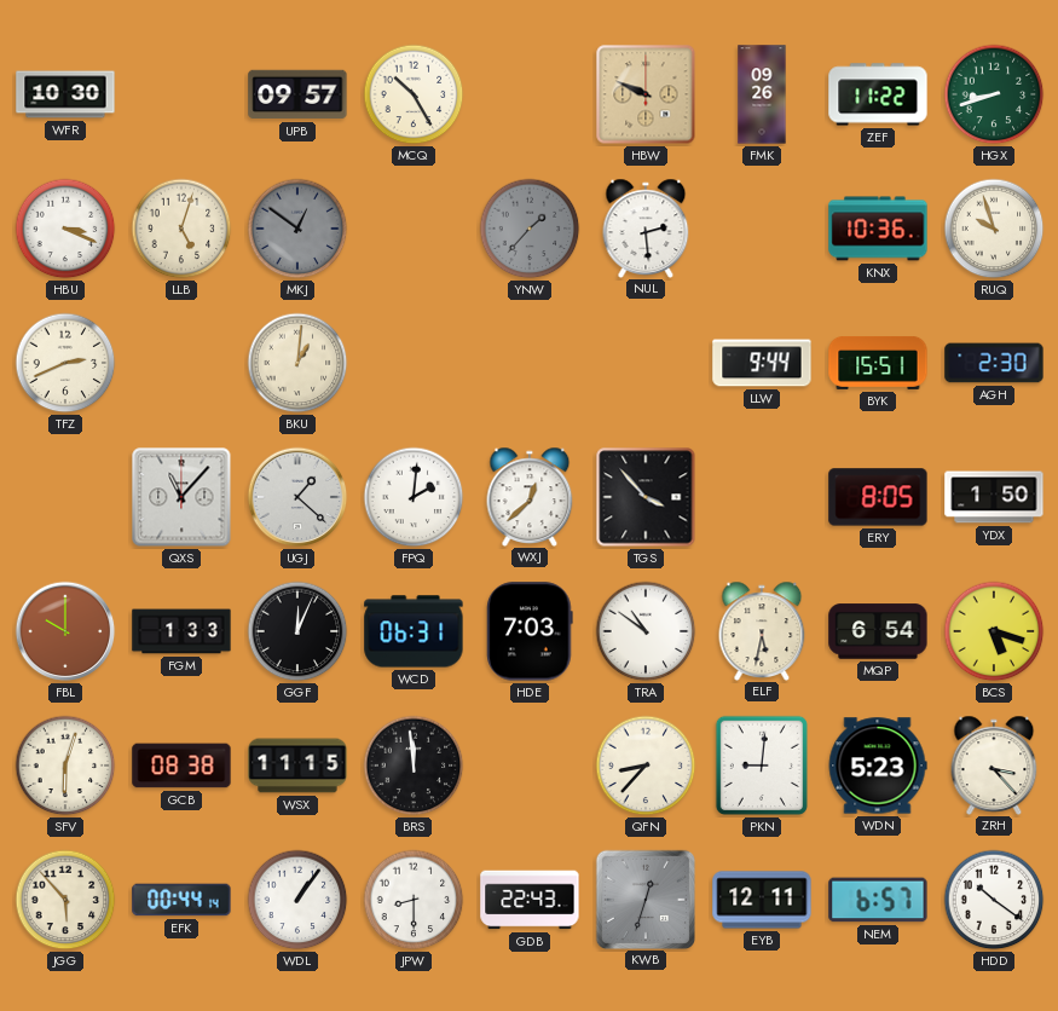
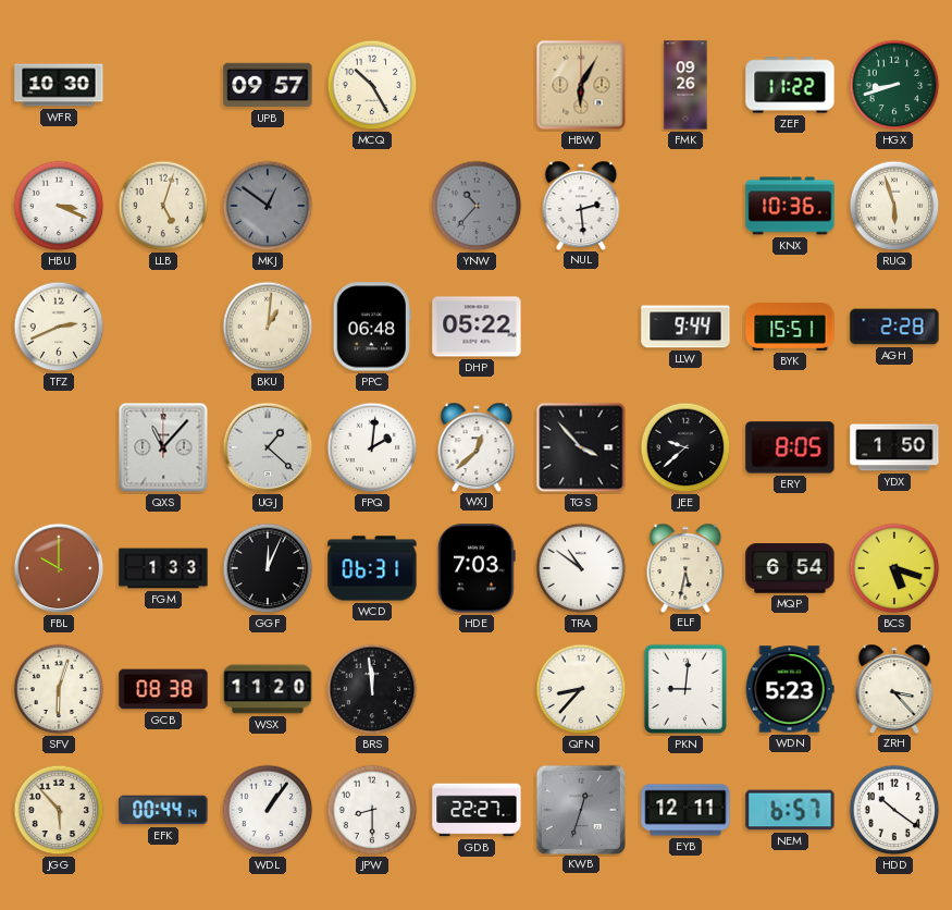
HBW: 9:49 -> 6:05 (581, 85)
YNW: 1:37 -> 10:37 (477, 206)
RUQ: 9:57 -> 5:57 (894, 206)
PPC: none -> 06:48 (372, 327)
DHP: none -> 05:22 (477, 327)
AGH: 2:30 -> 2:28 (894, 327)
JEE: none -> 9:38 (685, 447)
WSX: 11:15 -> 11:20 (268, 689)
GDB: 22:43 -> 22:27 (477, 810)
